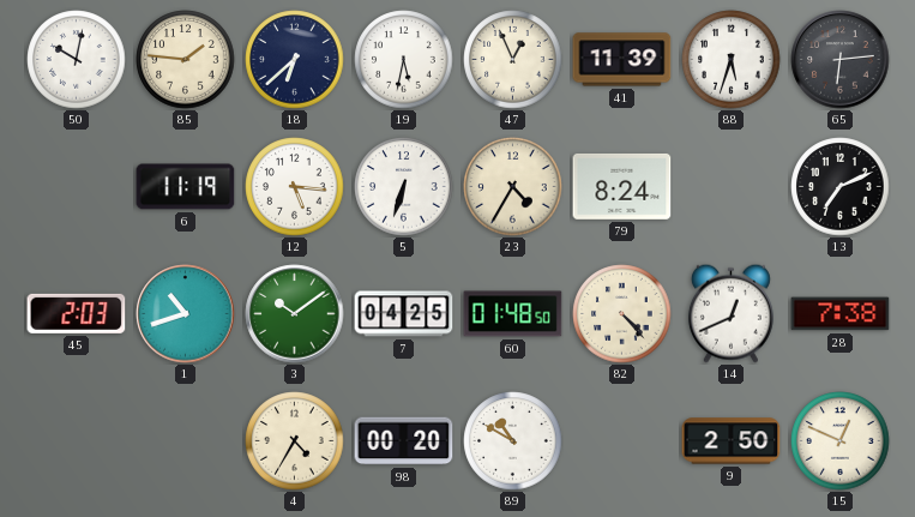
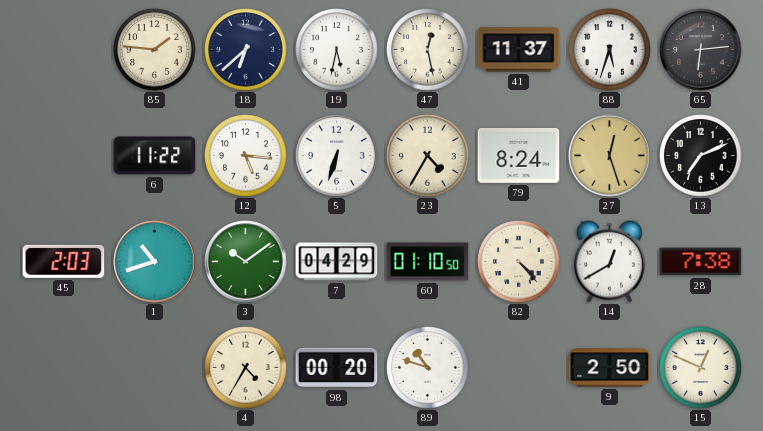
50: 10:02 -> none (77, 60)
47: 12:56 -> 12:28 (428, 50)
41: 11:39 -> 11:37 (519, 50)
6: 11:19 -> 11:22 (155, 156)
27: none -> 12:27 (610, 156)
7: 04:25 -> 04:29 (337, 262)
60: 01:48 -> 01:10 (428, 262)
14: 12:41 -> 12:40 (609, 261)
89: 10:50 -> 10:48 (428, 368)
